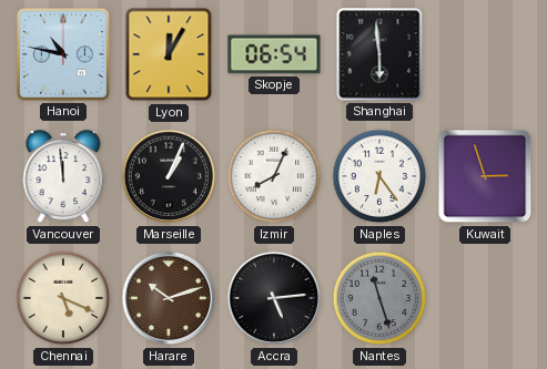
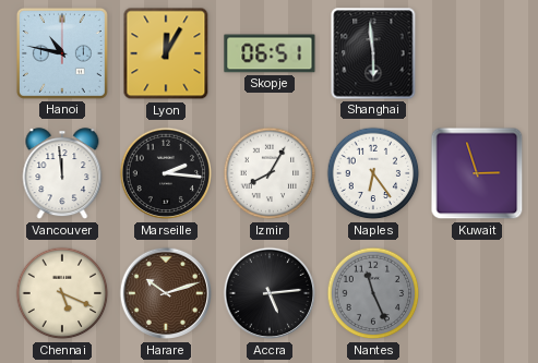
Skopje: 06:54 -> 06:51 (270, 53)
Marseille: 1:04 -> 2:16 (166, 173)
Izmir: 8:04 -> 8:05 (270, 173)
Nantes: 11:27 -> 11:26 (373, 293)
